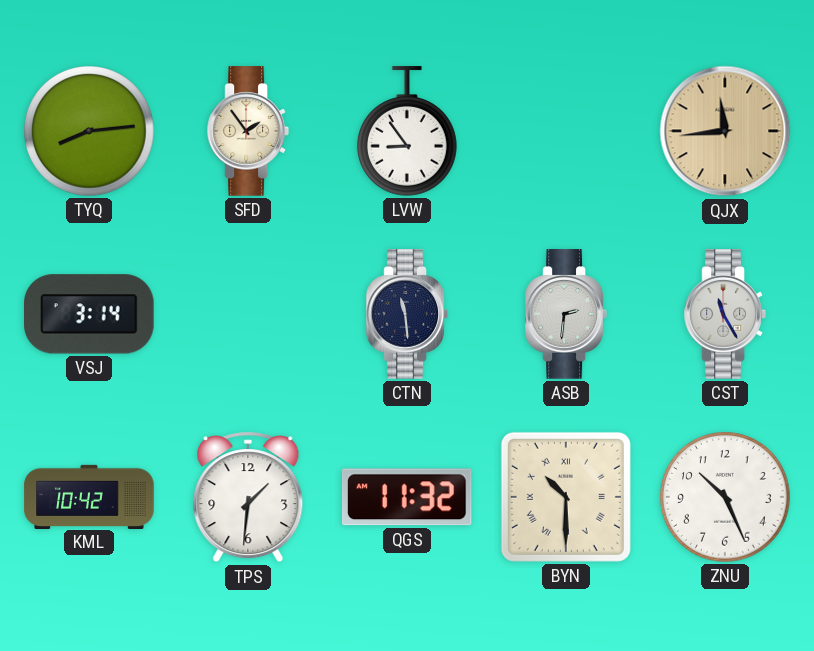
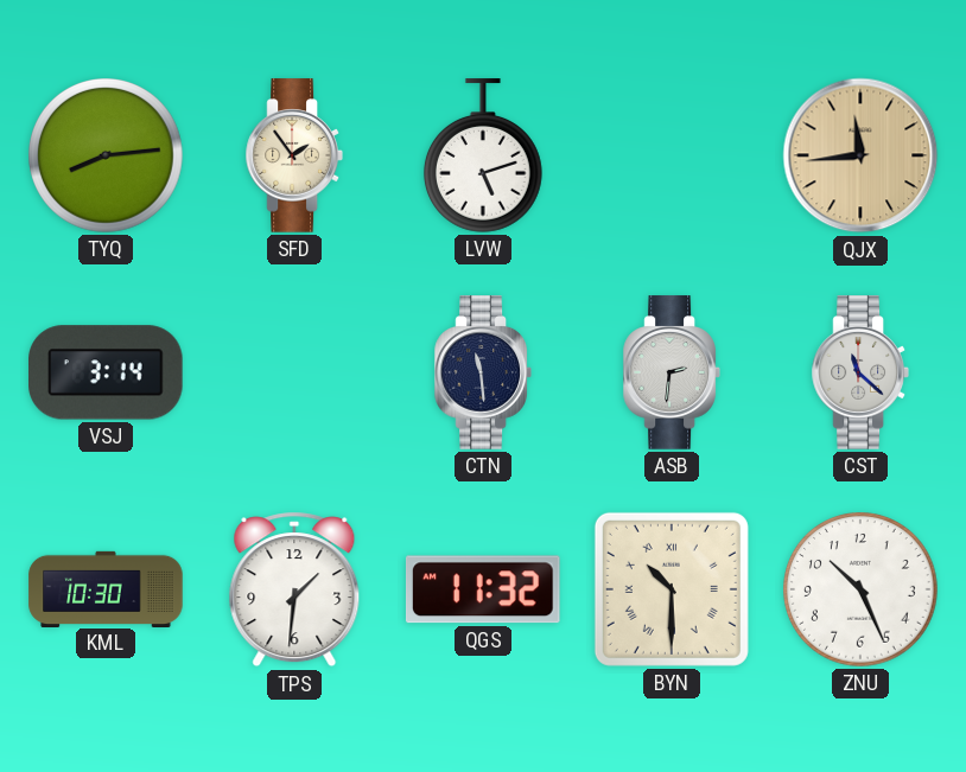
LVW: 8:54 -> 5:12 (483, 155)
CST: 11:25 -> 11:22 (860, 372)
KML: 10:42 -> 10:30 (106, 588)
